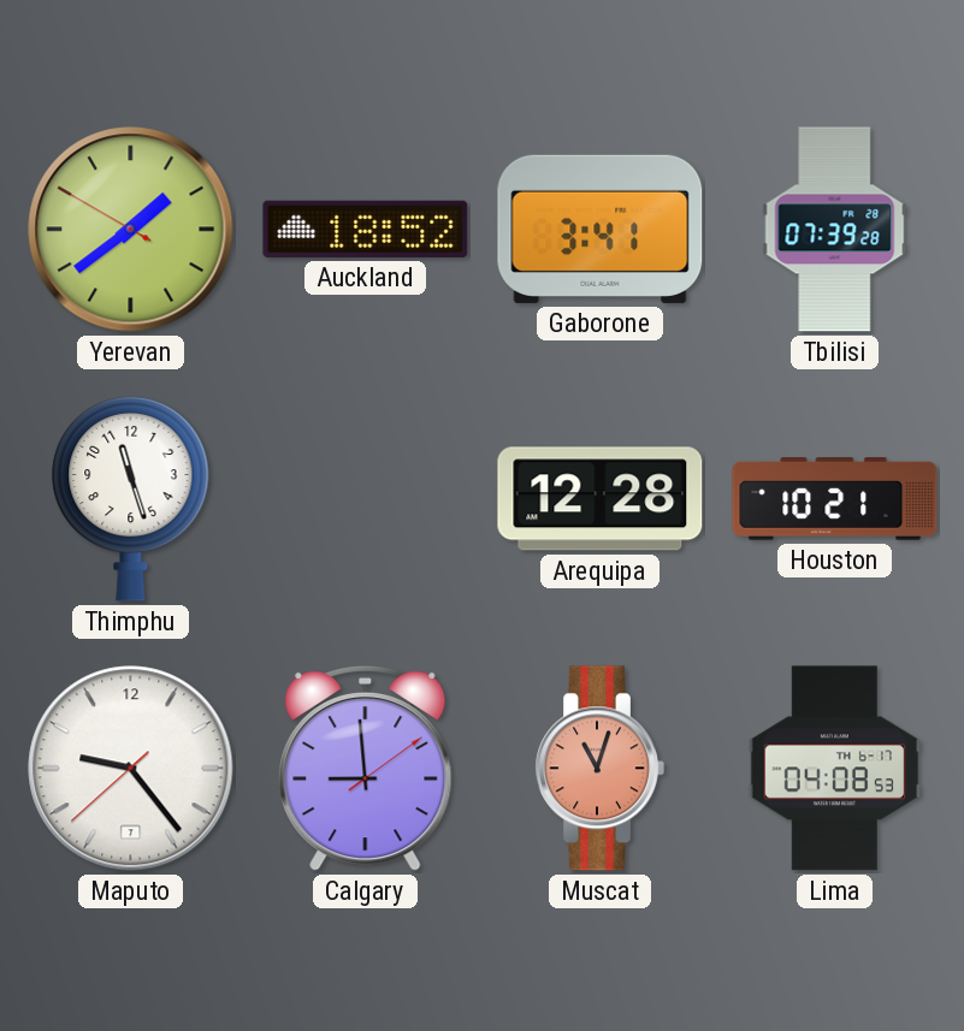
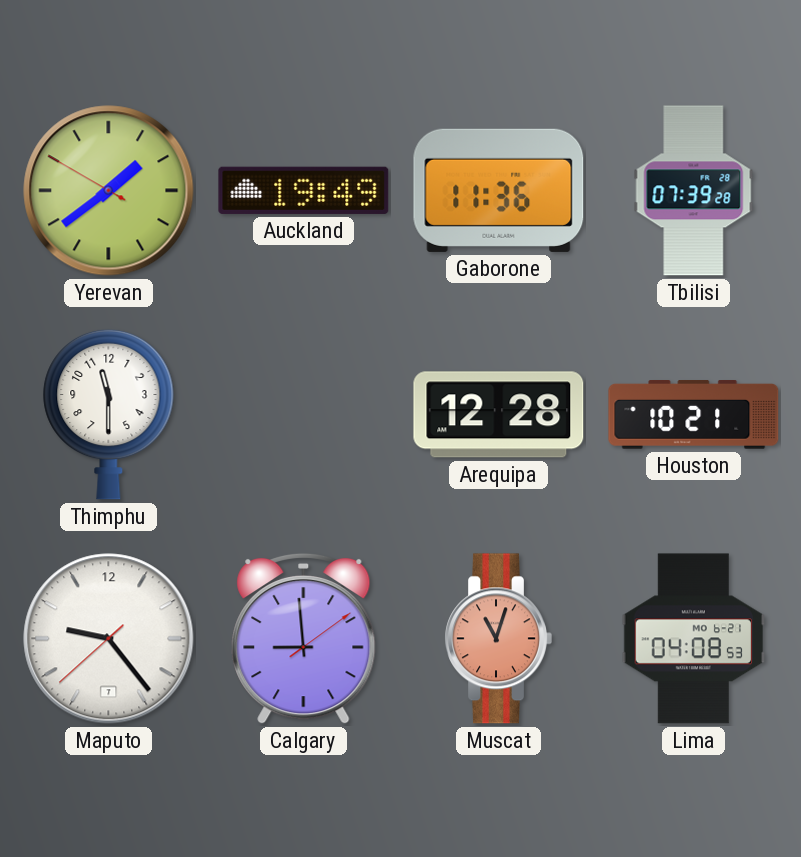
Auckland: 18:52 -> 19:49 (304, 190)
Gaborone: 3:41 -> 11:36 (499, 190)
Thimphu: 11:27 -> 11:30 (109, 414)
Lima date: TH 6-17 -> MO 6-21 (694, 639)
